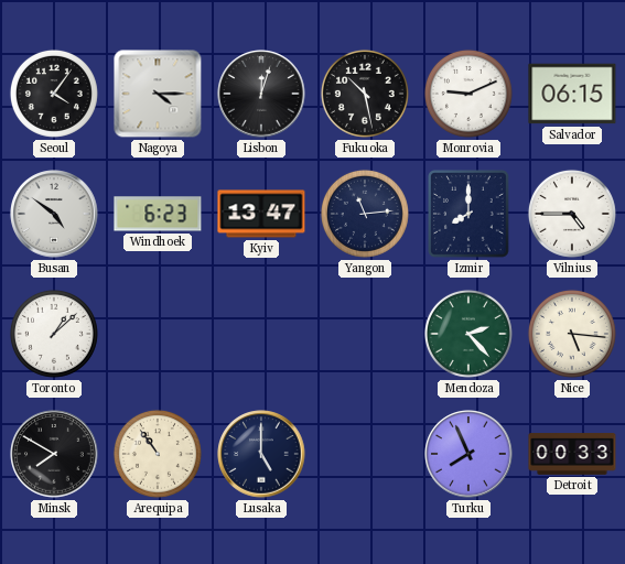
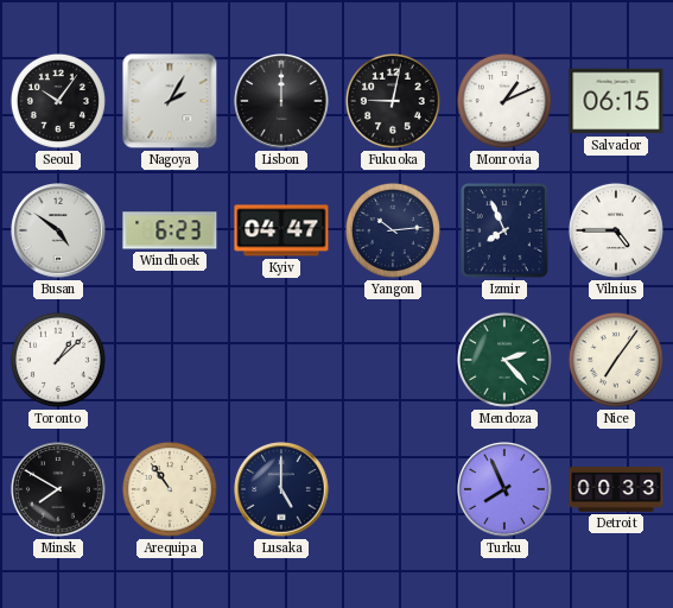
Seoul: 4:06 -> 10:06 (58, 101)
Nagoya: 4:15 -> 2:05 (170, 101)
Lisbon: 12:03 -> 12:00 (281, 101)
Fukuoka: 10:28 -> 9:02 (393, 101)
Monrovia: 9:11 -> 1:11 (504, 101)
Kyiv: 13:47 -> 04:47 (281, 230)
Yangon: 11:14 -> 10:14 (393, 230)
Izmir: 8:00 -> 7:56 (506, 232)
Nice: 5:16 -> 7:06 (616, 360)
